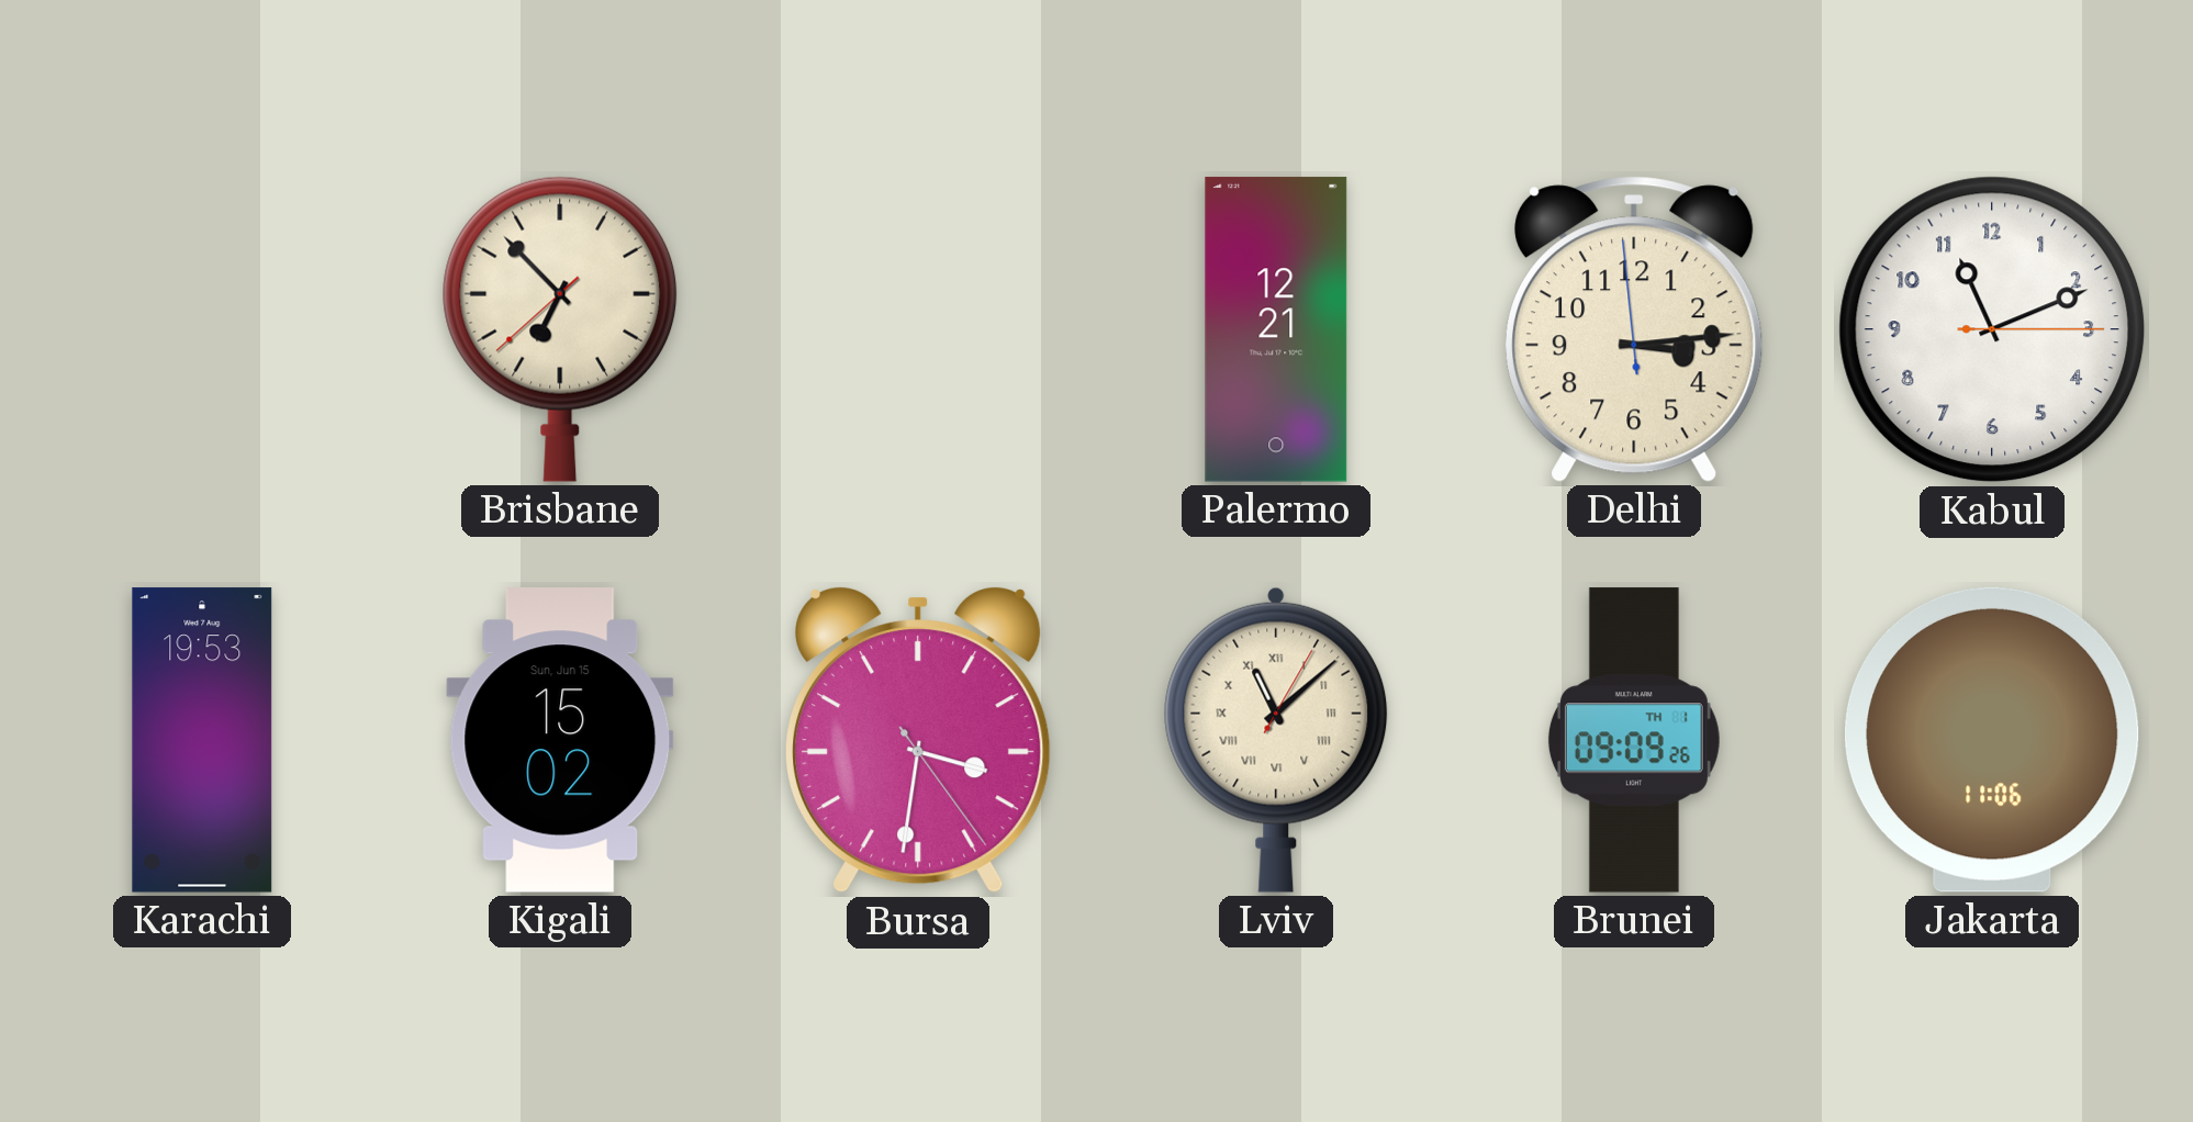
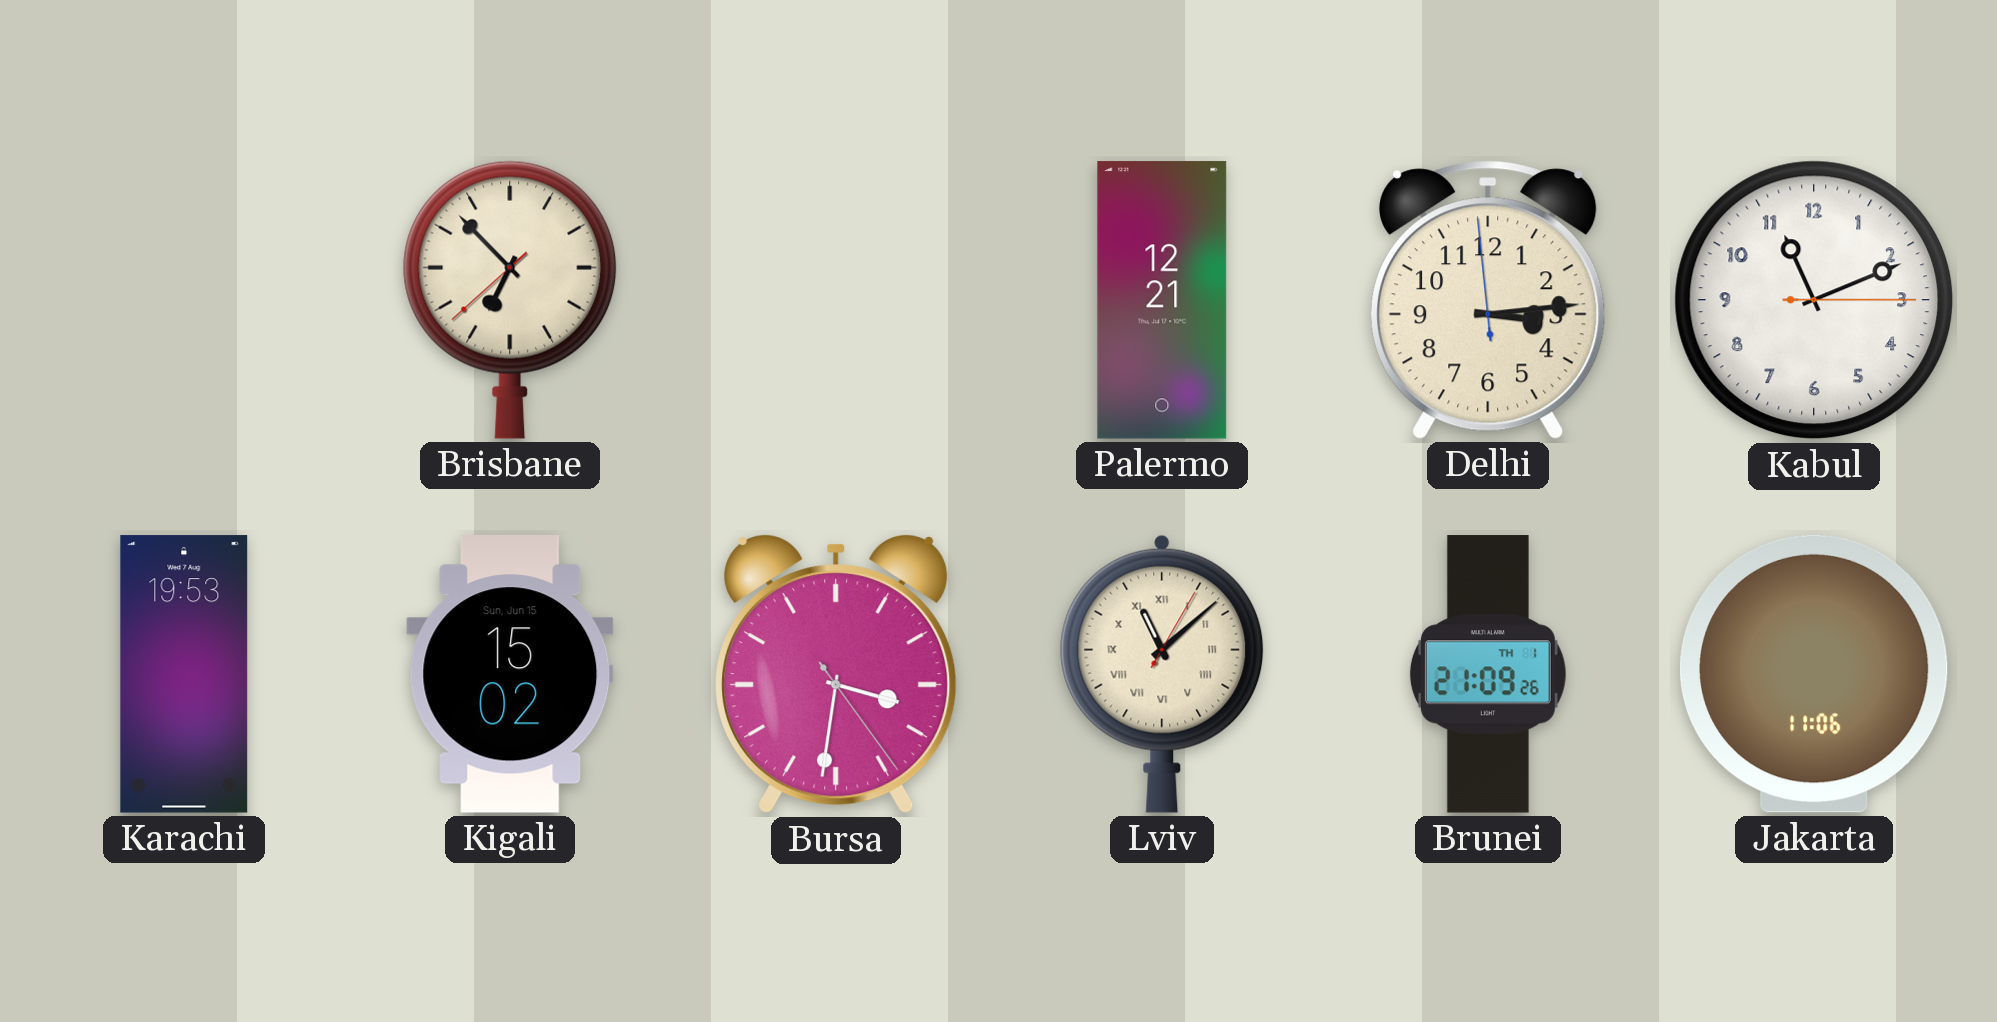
Brunei: 09:09 -> 21:09 (1488, 674)
